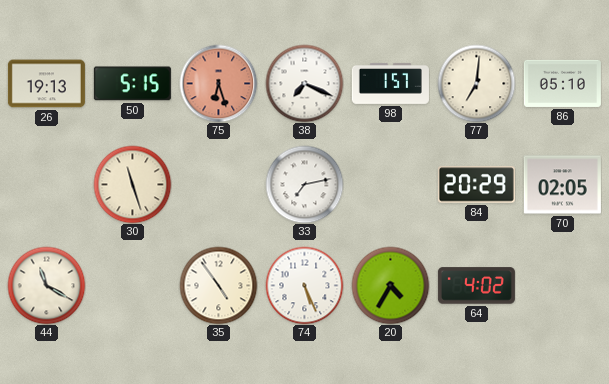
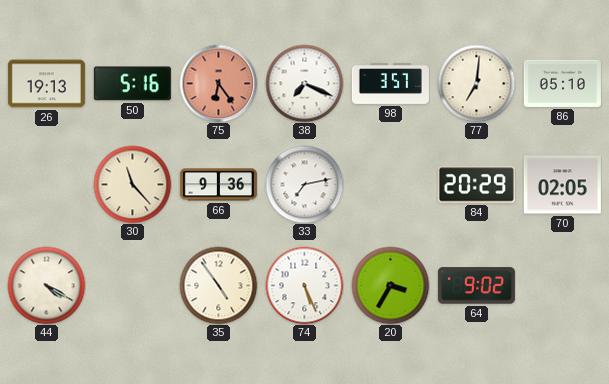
50: 5:15 -> 5:16 (132, 84)
75: 6:27 -> 6:24 (218, 83)
98: 1:57 -> 3:57 (390, 84)
30: 11:27 -> 11:23 (132, 184)
66: none -> 9:36 (218, 185)
44: 11:20 -> 4:20 (46, 285)
20: 4:35 -> 3:35 (390, 285)
64: 4:02 -> 9:02 (476, 286)
